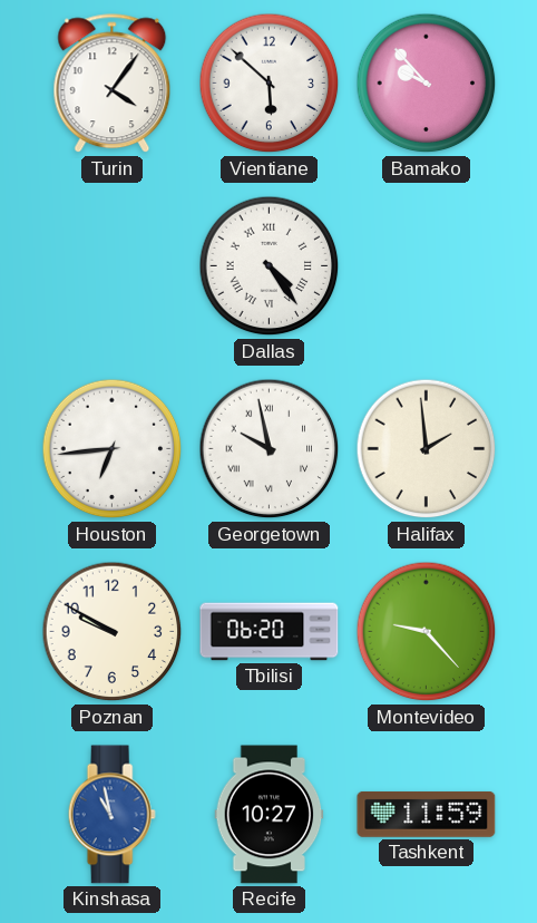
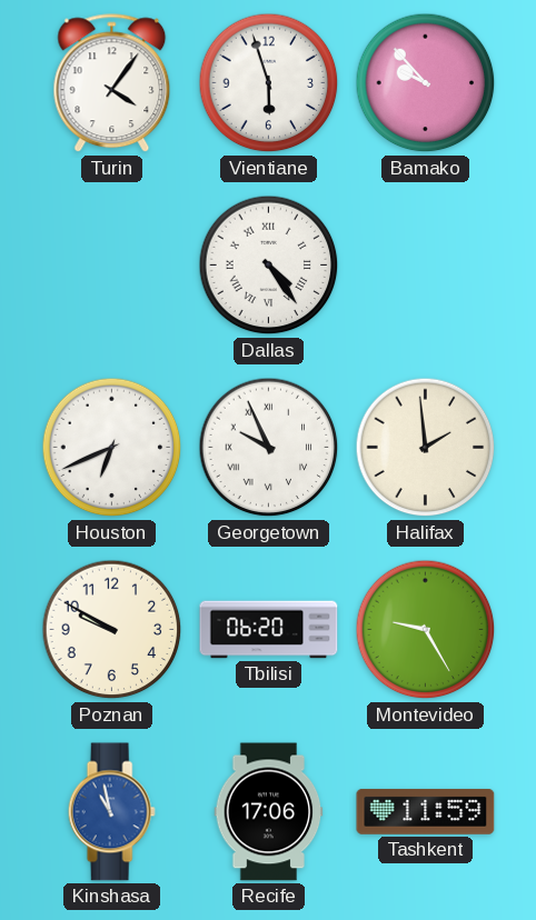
Vientiane: 5:52 -> 5:57 (269, 83)
Houston: 6:44 -> 6:41 (112, 448)
Georgetown: 9:58 -> 9:56 (269, 448)
Montevideo: 9:23 -> 9:25 (426, 630)
Recife: 10:27 -> 17:06 (269, 812)
